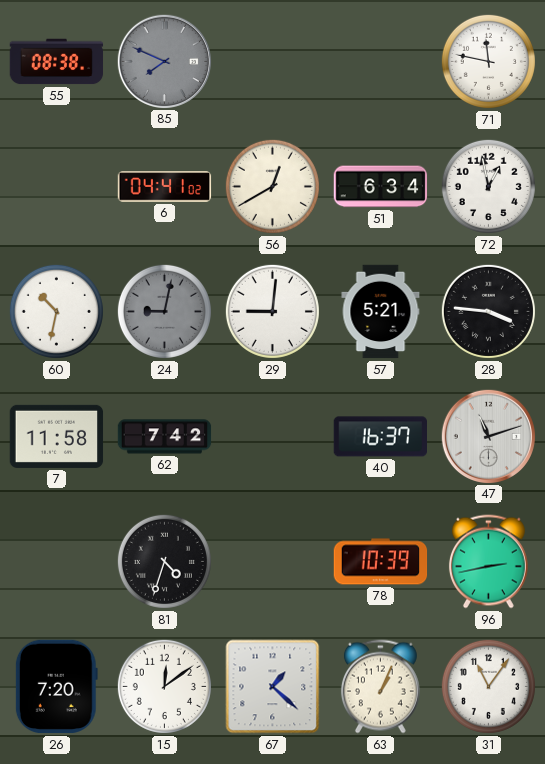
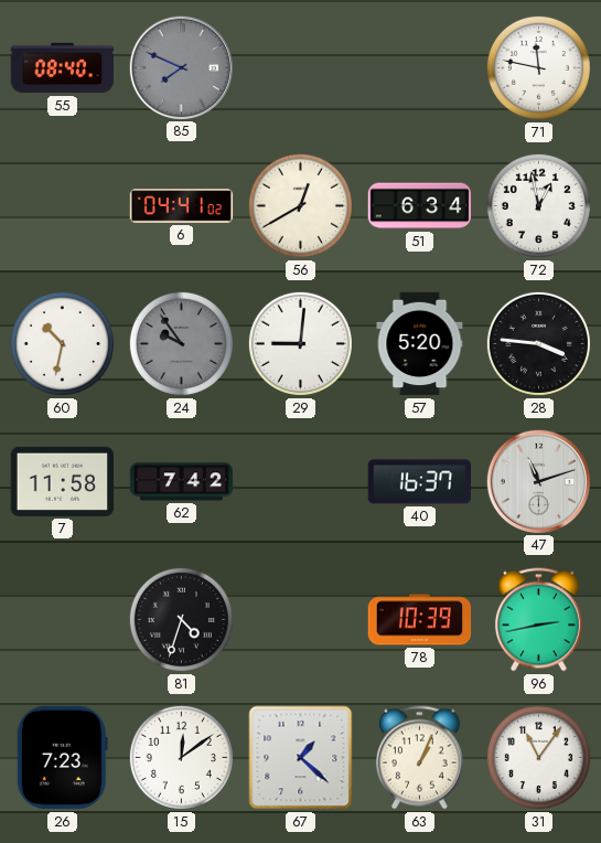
55: 08:38 -> 08:40 (63, 68)
24: 9:02 -> 9:54 (181, 343)
57: 5:21 -> 5:20 (420, 344)
26: 7:20 -> 7:23 (62, 758)
